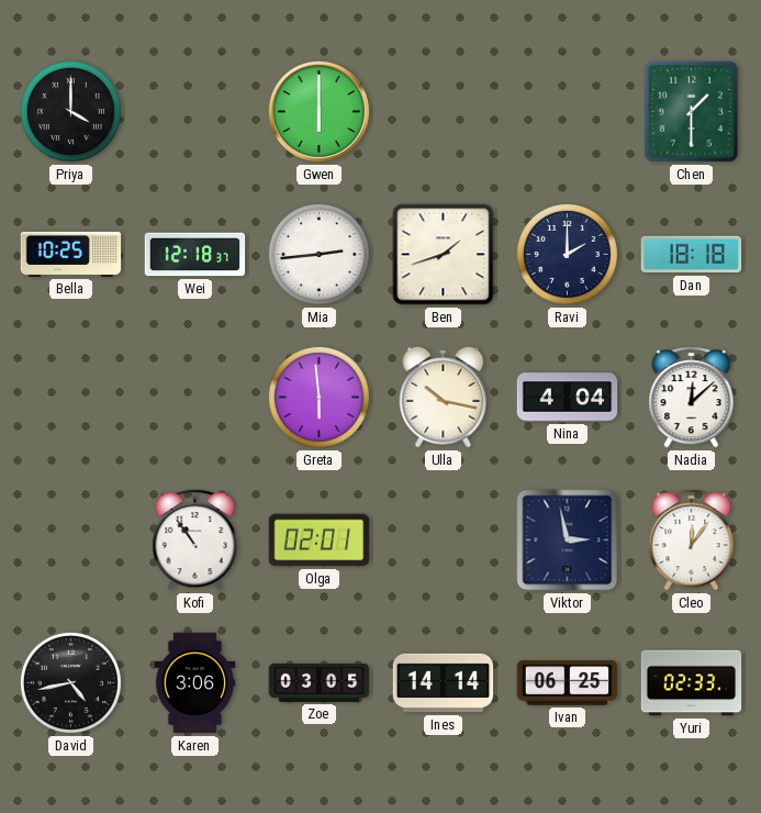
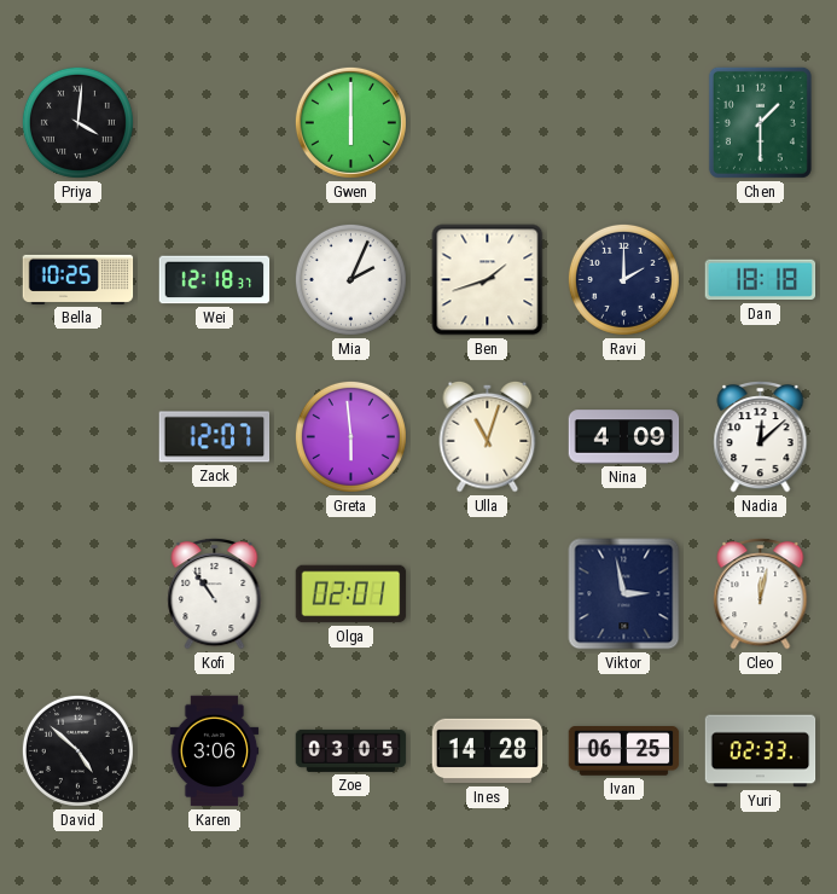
Priya: 4:00 -> 4:01 (77, 122)
Mia: 2:44 -> 2:04 (350, 279)
Zack: none -> 12:07 (215, 437)
Ulla: 10:17 -> 11:03 (488, 436)
Nina: 4:04 -> 4:09 (624, 437)
Cleo: 12:06 -> 12:02 (761, 594)
David: 4:43 -> 4:52 (77, 750)
Ines: 14:14 -> 14:28 (488, 751)
